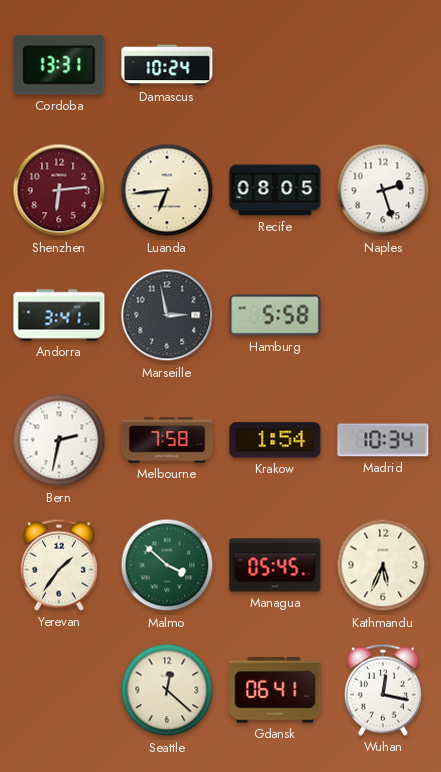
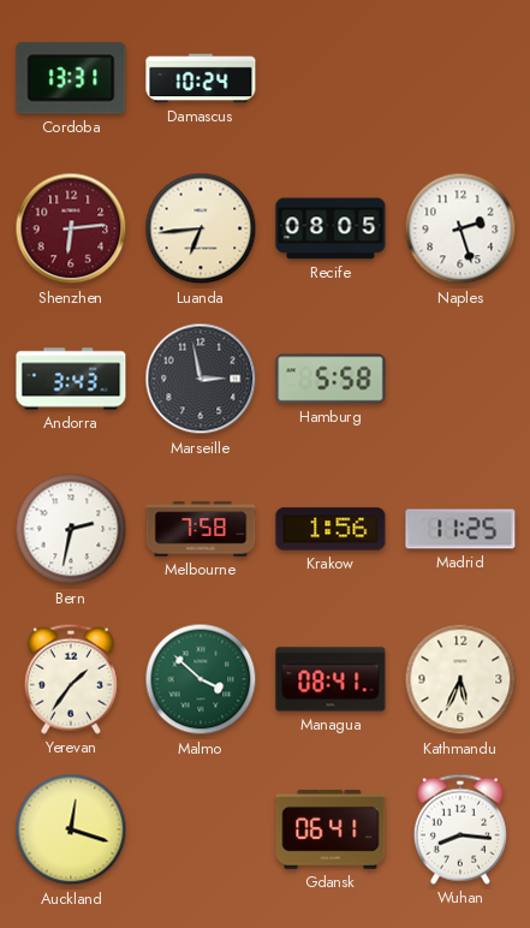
Andorra: 3:41 -> 3:43 (71, 379)
Krakow: 1:54 -> 1:56 (330, 529)
Madrid: 10:34 -> 11:25 (460, 529)
Managua: 05:45 -> 08:41 (330, 679)
Auckland: none -> 12:18 (71, 829)
Seattle: 12:22 -> none (167, 690)
Wuhan: 12:17 -> 8:16 (460, 829)
